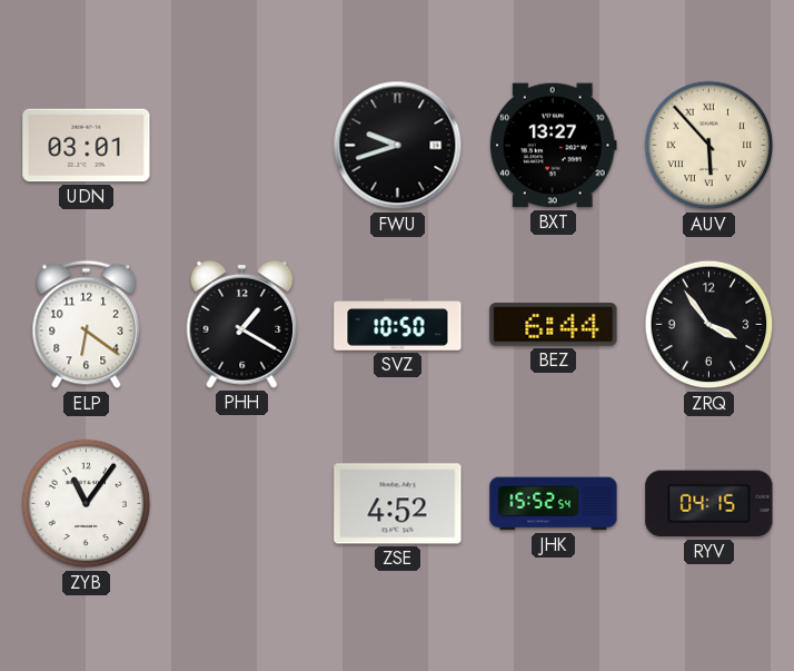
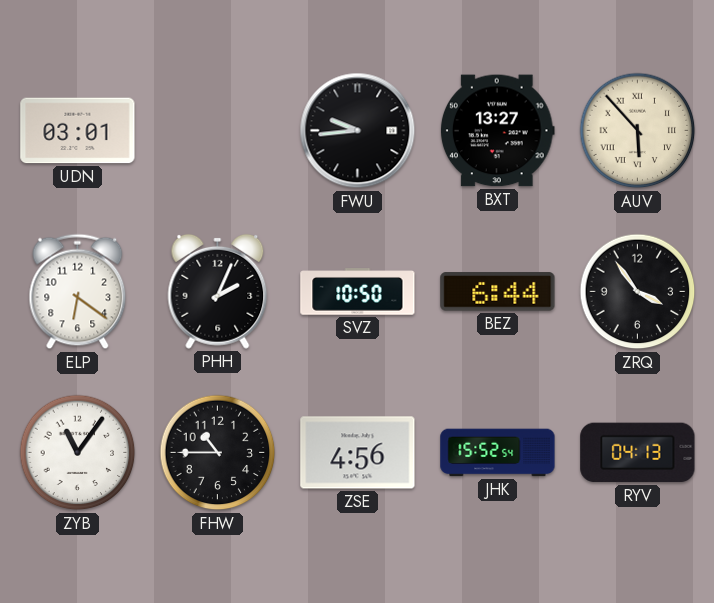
FWU: 9:42 -> 9:44 (358, 131)
PHH: 1:20 -> 2:04 (218, 291)
FHW: none -> 10:45 (218, 453)
ZSE: 4:52 -> 4:56 (358, 453)
RYV: 04:15 -> 04:13 (638, 453)
